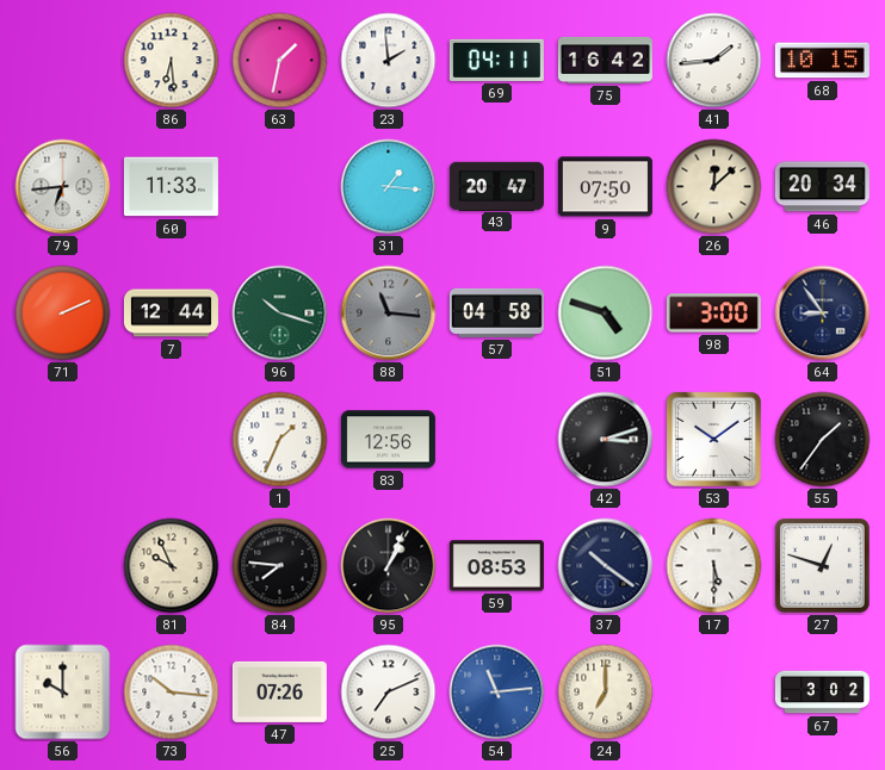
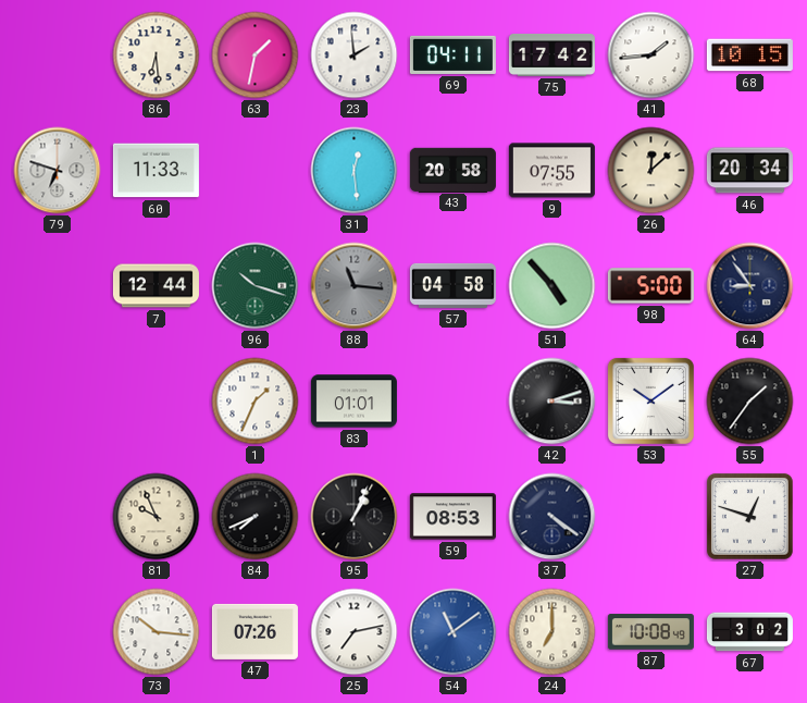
75: 16:42 -> 17:42 (551, 54)
79: 6:44 -> 6:48 (58, 171)
31: 1:16 -> 12:29 (355, 171)
43: 20:47 -> 20:58 (452, 170)
9: 07:50 -> 07:55 (551, 171)
71: 2:11 -> none (63, 313)
51: 4:48 -> 4:53 (553, 286)
98: 3:00 -> 5:00 (650, 286)
83: 12:56 -> 01:01 (353, 402)
84: 7:46 -> 7:41 (256, 517)
37: 10:21 -> 4:21 (553, 517)
17: 5:30 -> none (714, 566)
56: 10:00 -> none (63, 693)
25: 7:11 -> 7:13 (355, 632)
54: 11:14 -> 11:09 (454, 632)
87: none -> 10:08 (650, 632)
